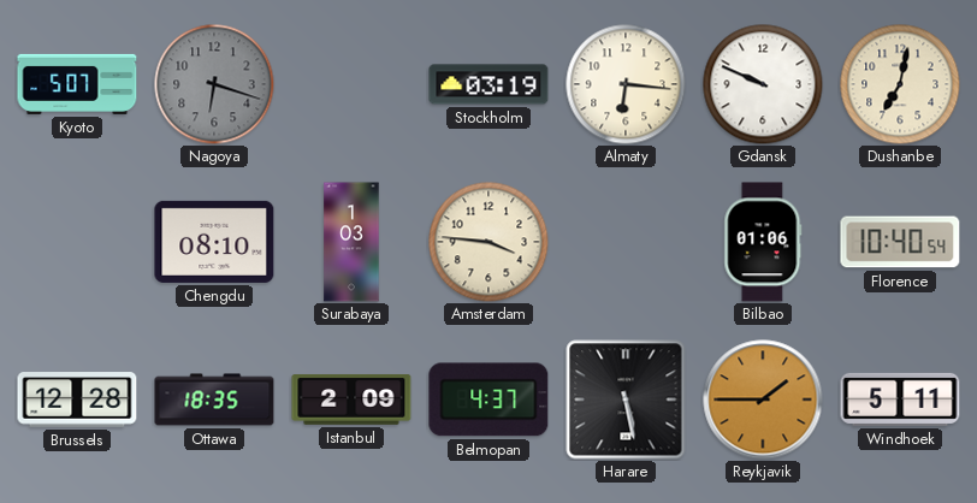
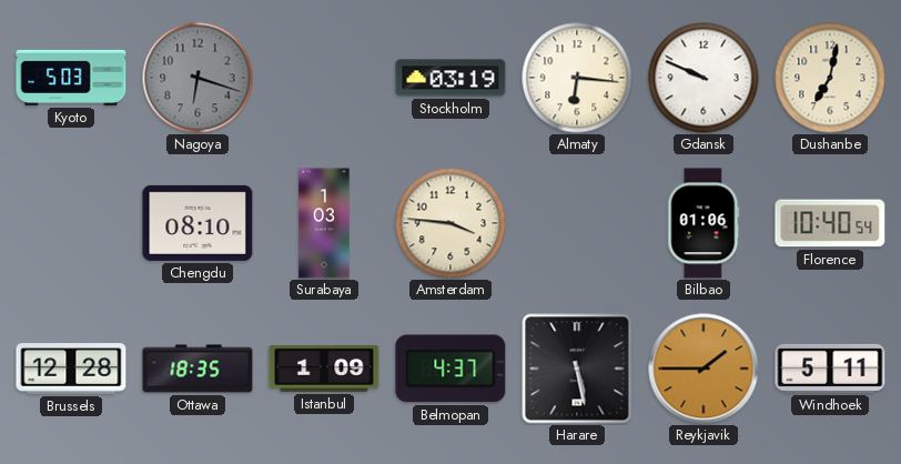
Kyoto: 5:07 -> 5:03 (71, 78)
Istanbul: 2:09 -> 1:09 (324, 369)
